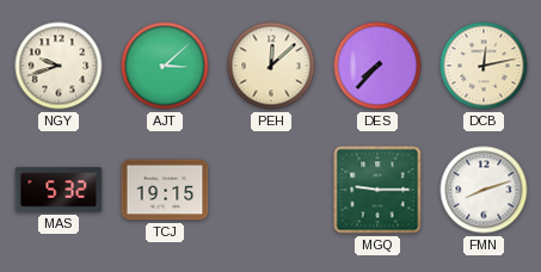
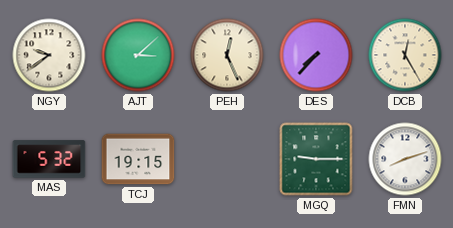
NGY: 9:42 -> 9:39 (49, 55)
PEH: 12:08 -> 12:26 (227, 55)
DCB: 12:13 -> 12:25 (405, 55)
